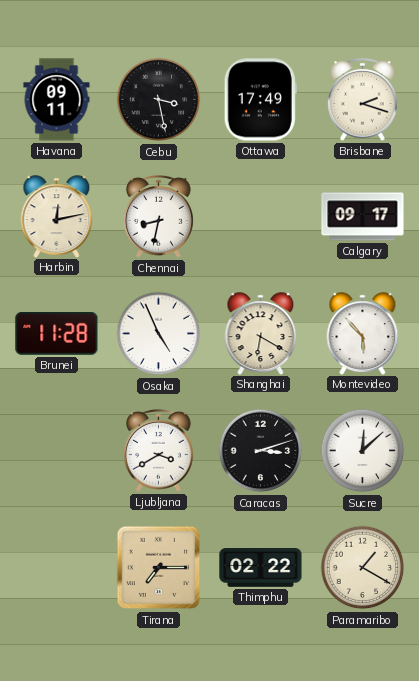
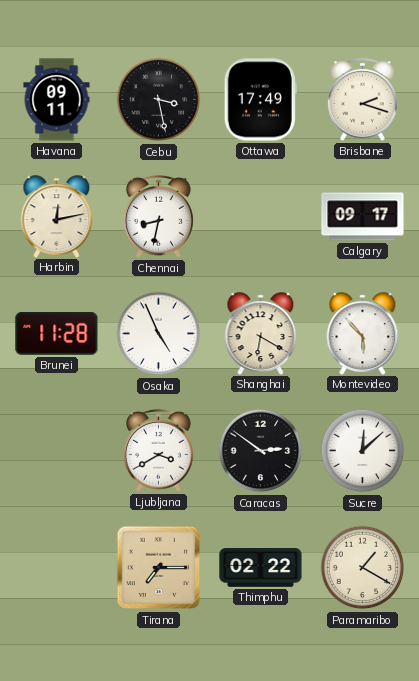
Caracas: 3:12 -> 2:51 (261, 451)
